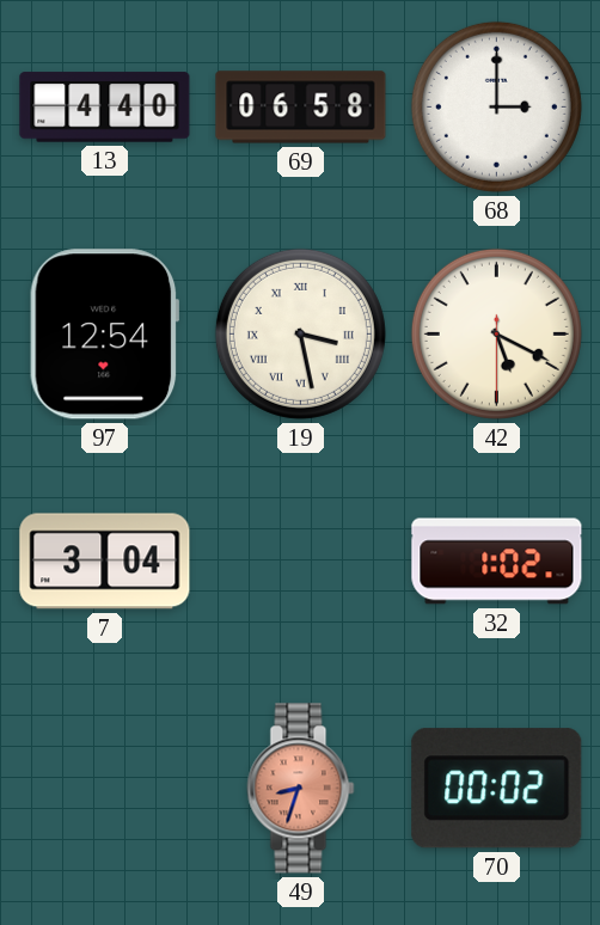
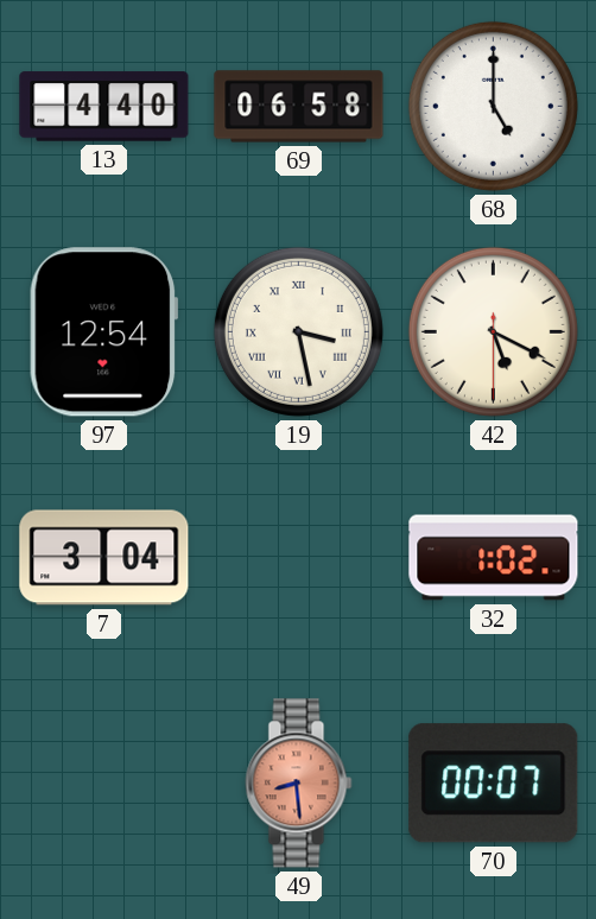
68: 3:00 -> 5:00 (493, 106)
49: 8:33 -> 8:29 (299, 784)
70: 00:02 -> 00:07 (494, 784)
